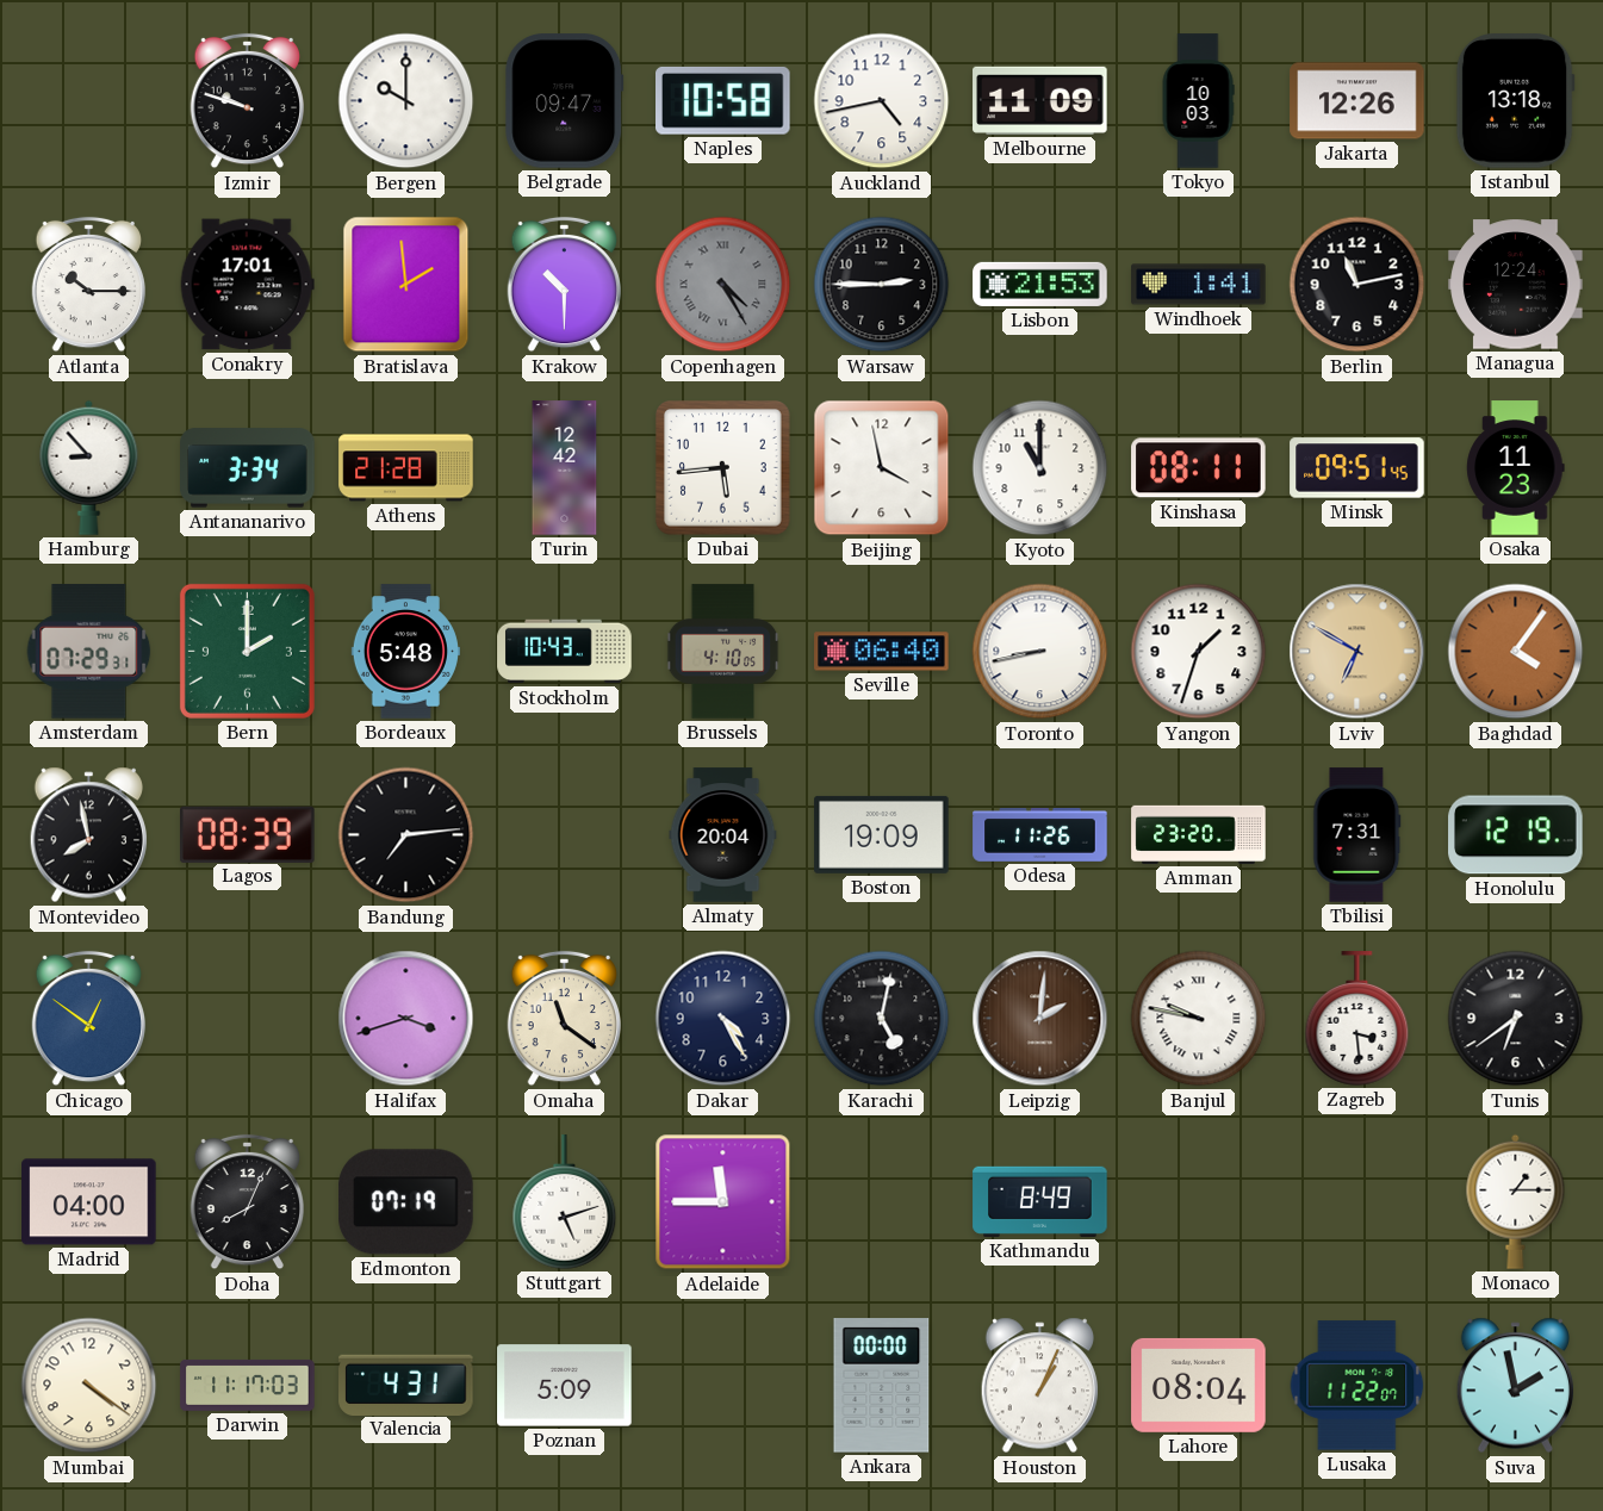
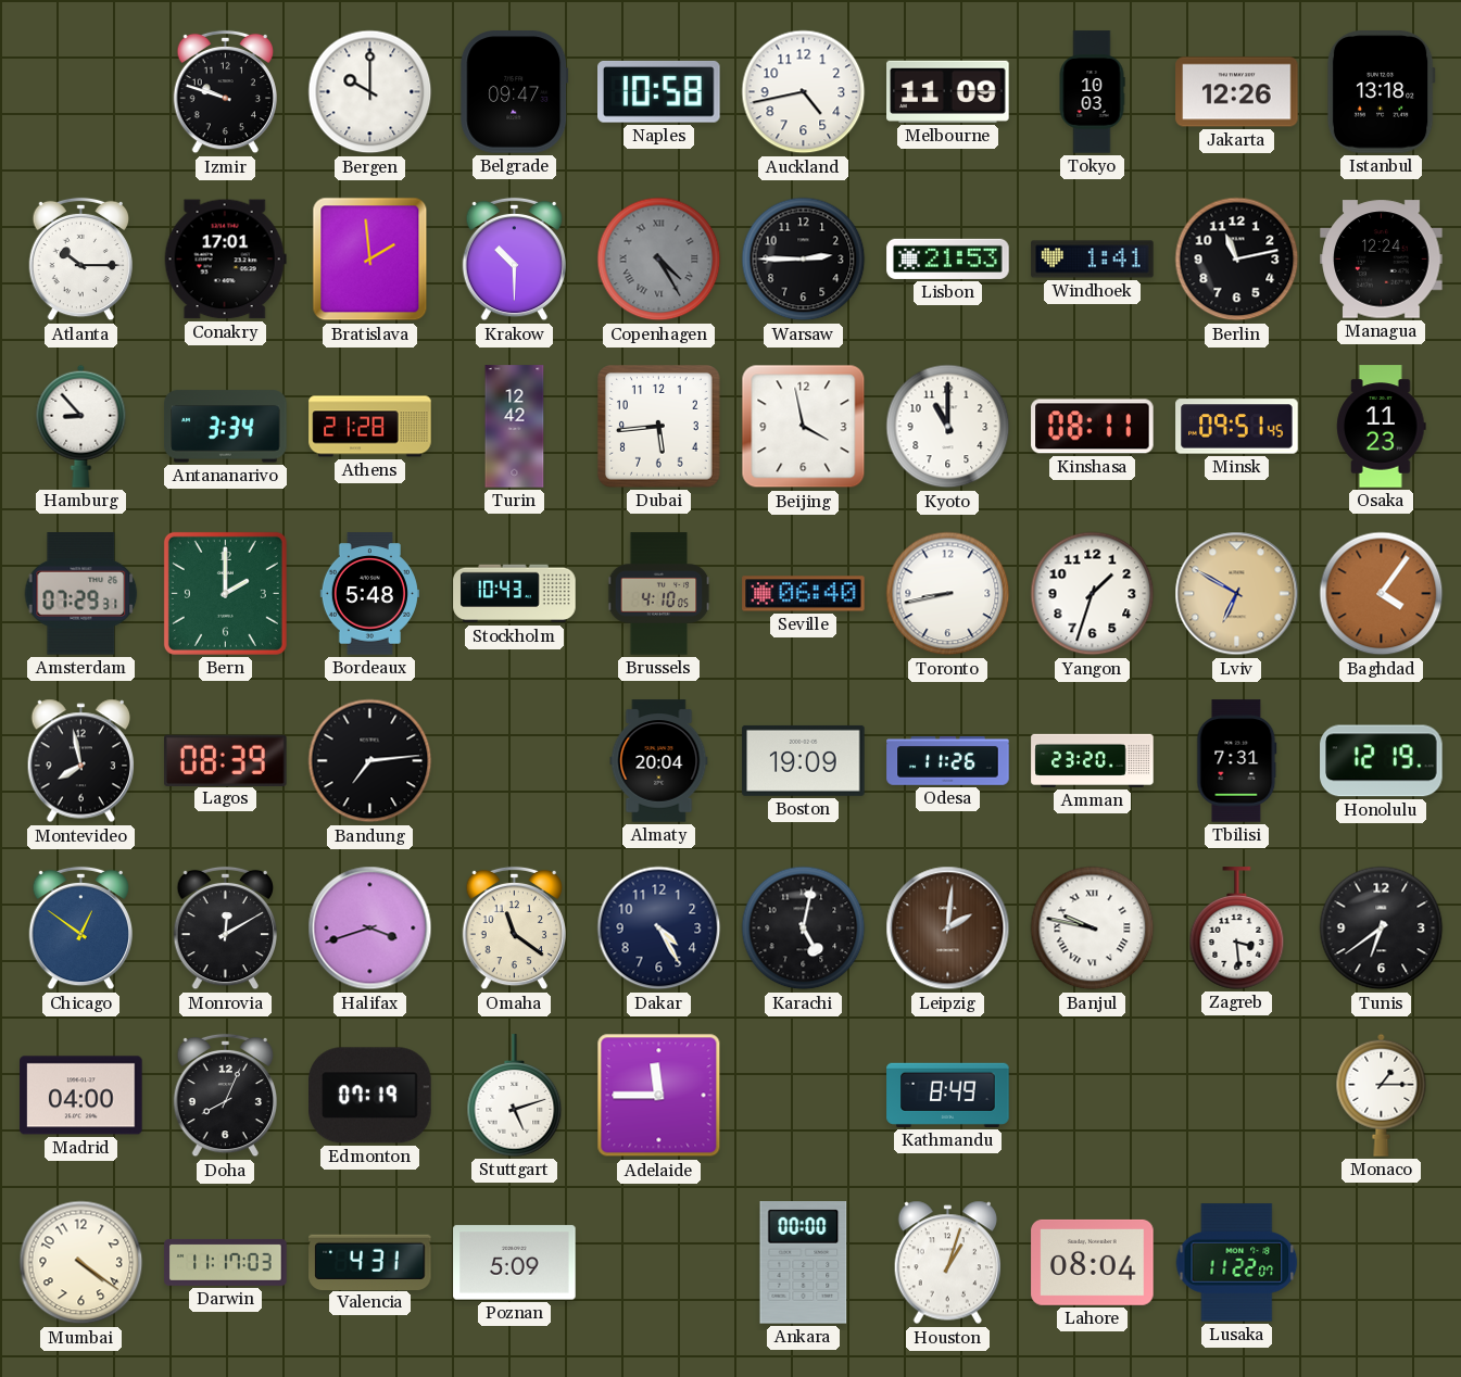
Monrovia: none -> 12:10 (225, 928)
Houston: 1:04 -> 1:03 (948, 1263)
Suva: 1:58 -> none (1516, 1386)
